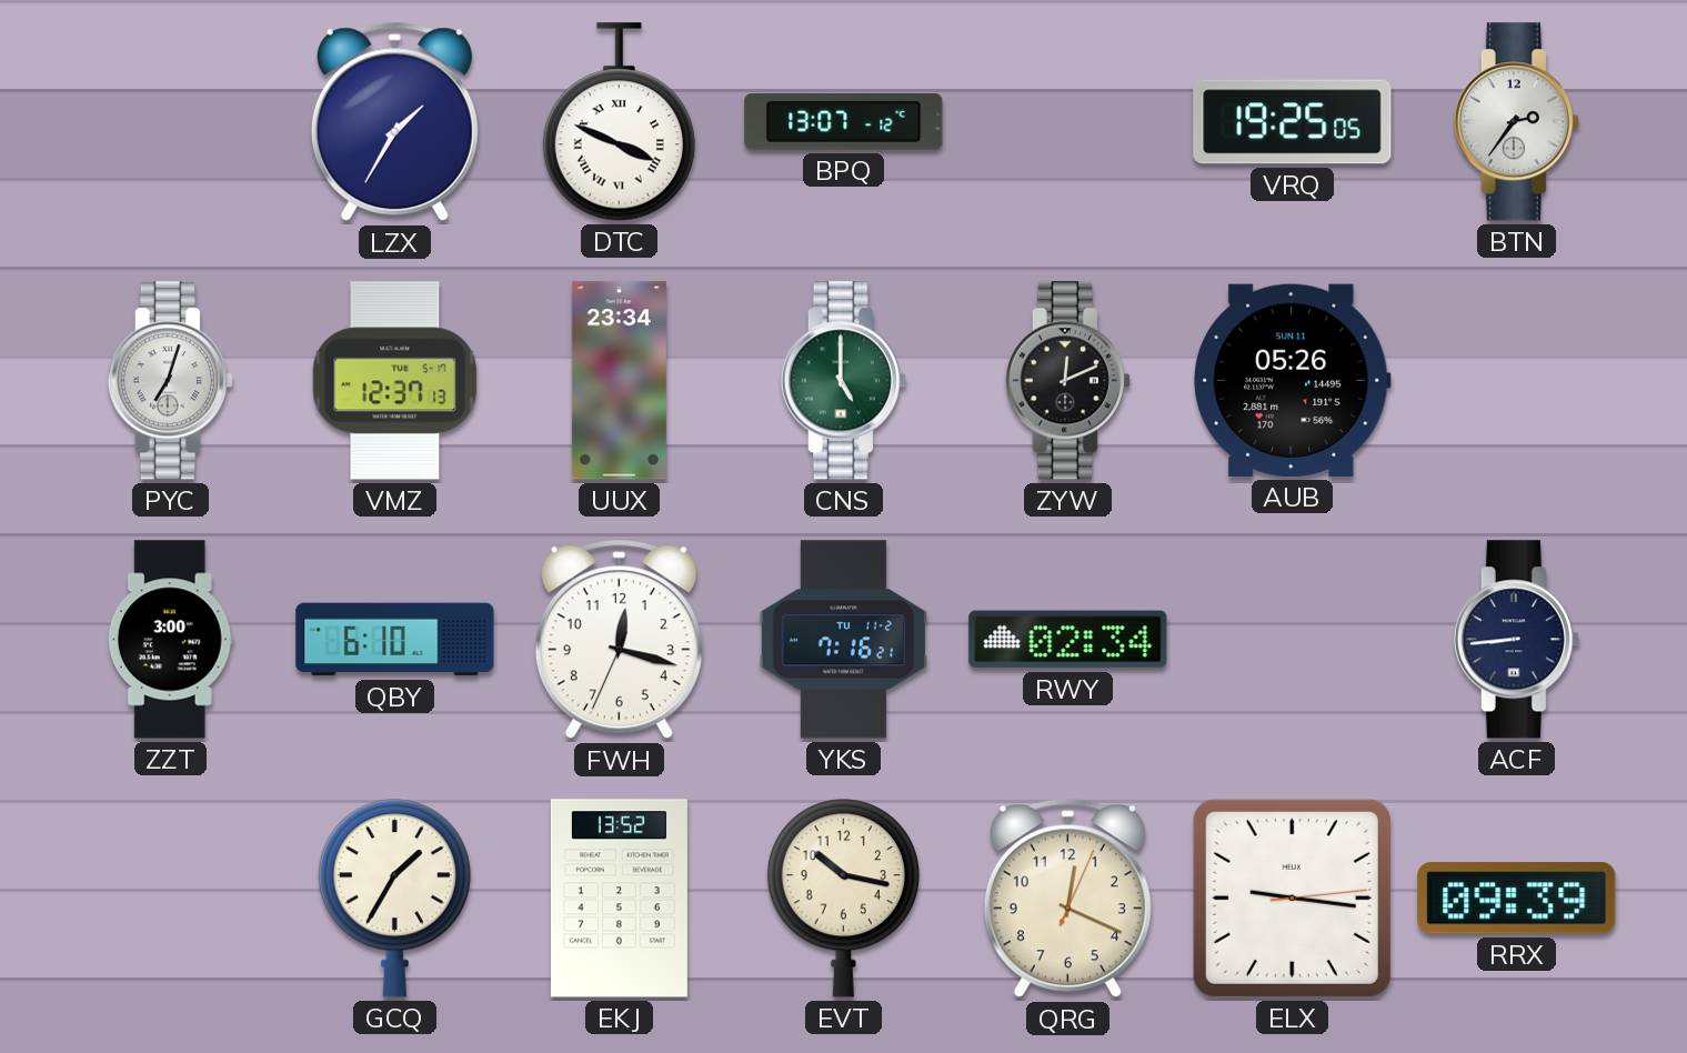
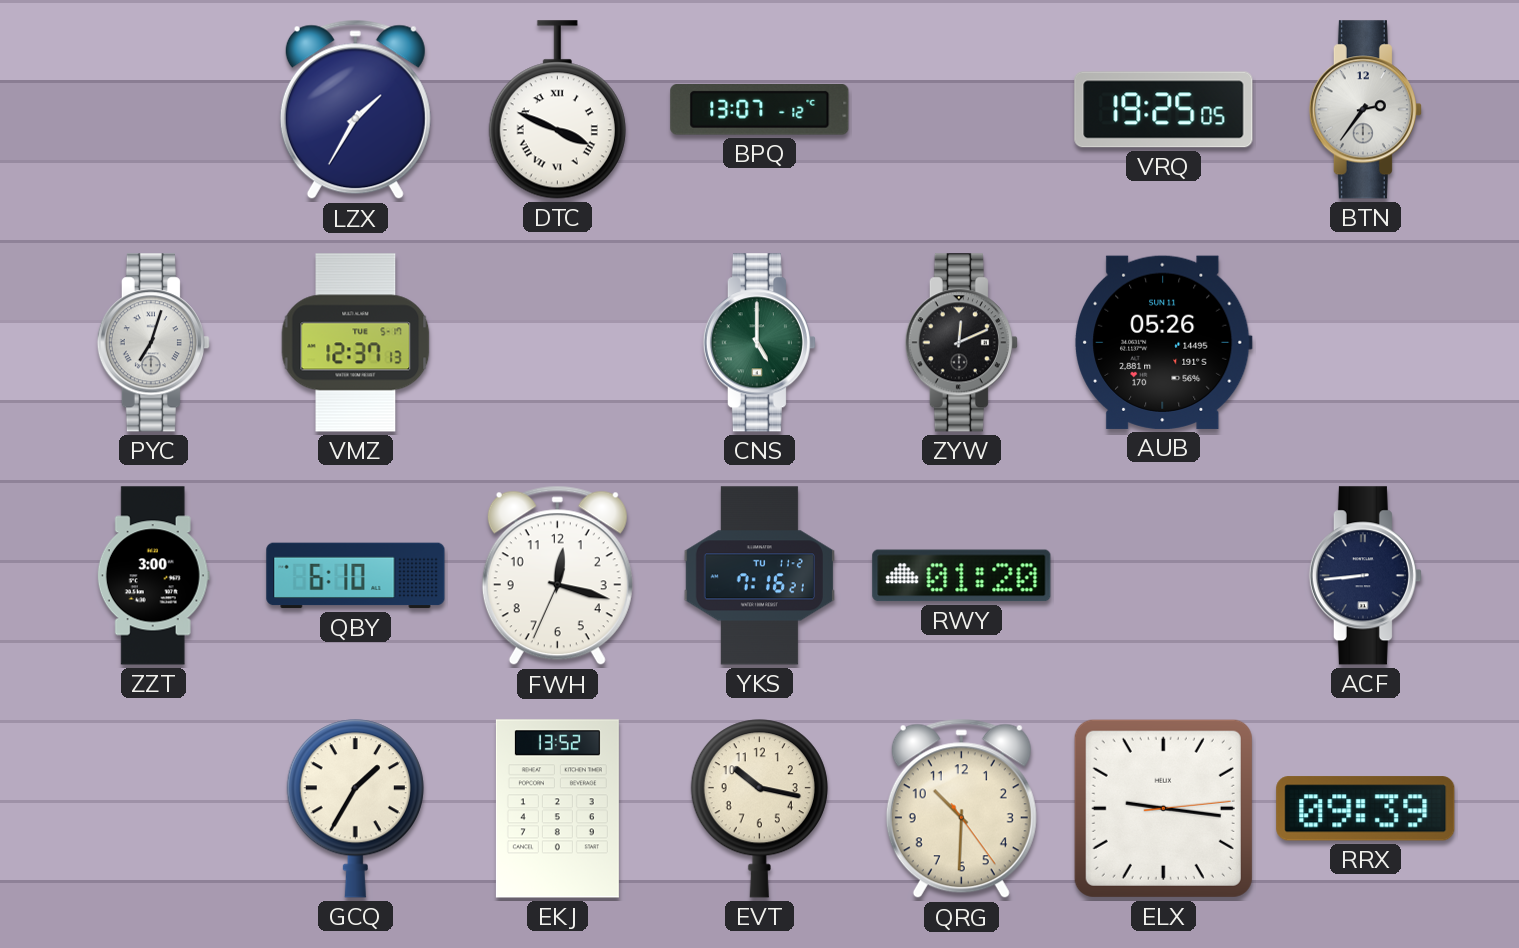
UUX: 23:34 -> none (619, 381)
RWY: 02:34 -> 01:20 (962, 576)
QRG: 12:19 -> 10:30 (961, 809)
